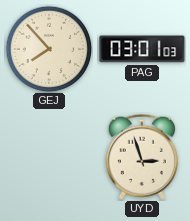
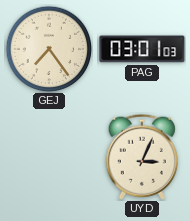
GEJ: 7:53 -> 7:24 (49, 49)
UYD: 2:57 -> 3:04 (142, 157)
